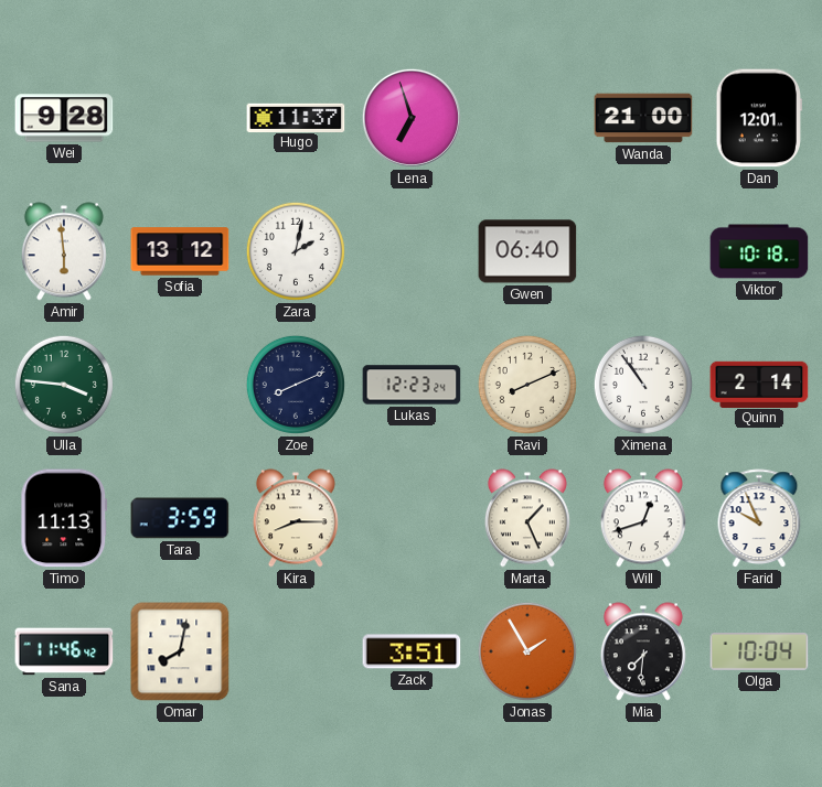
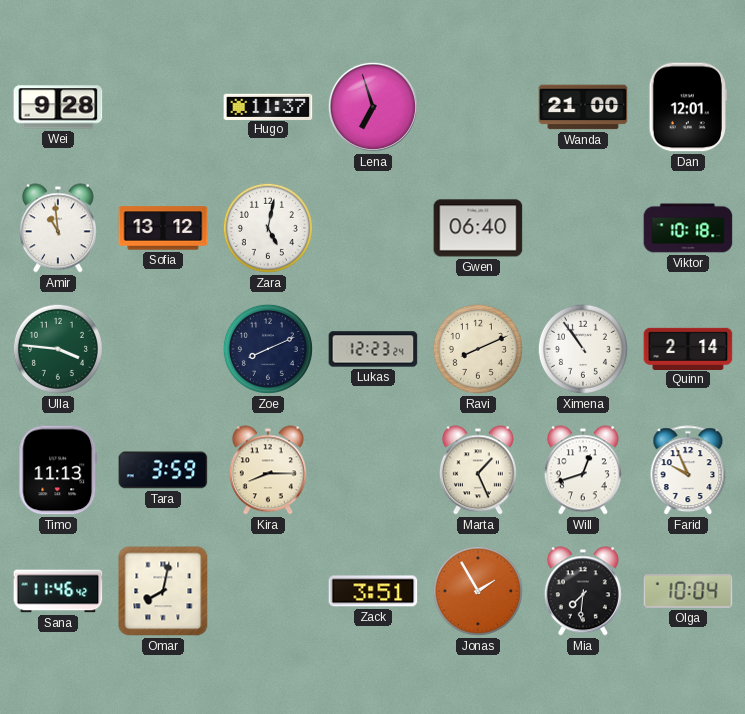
Amir: 5:59 -> 10:59 (58, 228)
Zara: 2:02 -> 5:02 (268, 228)
